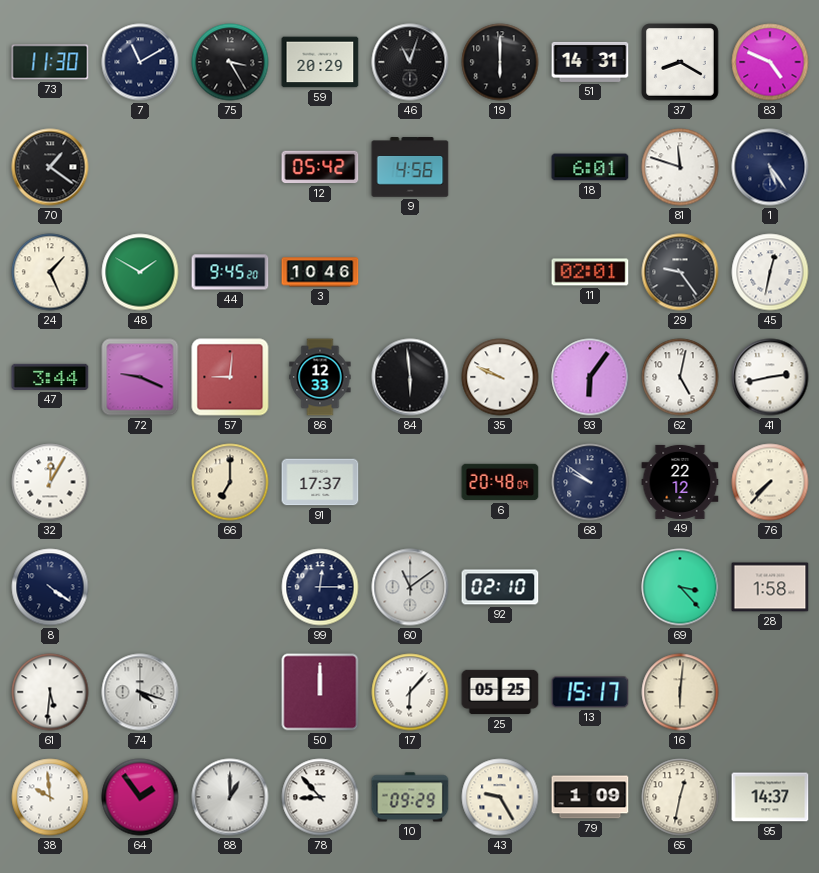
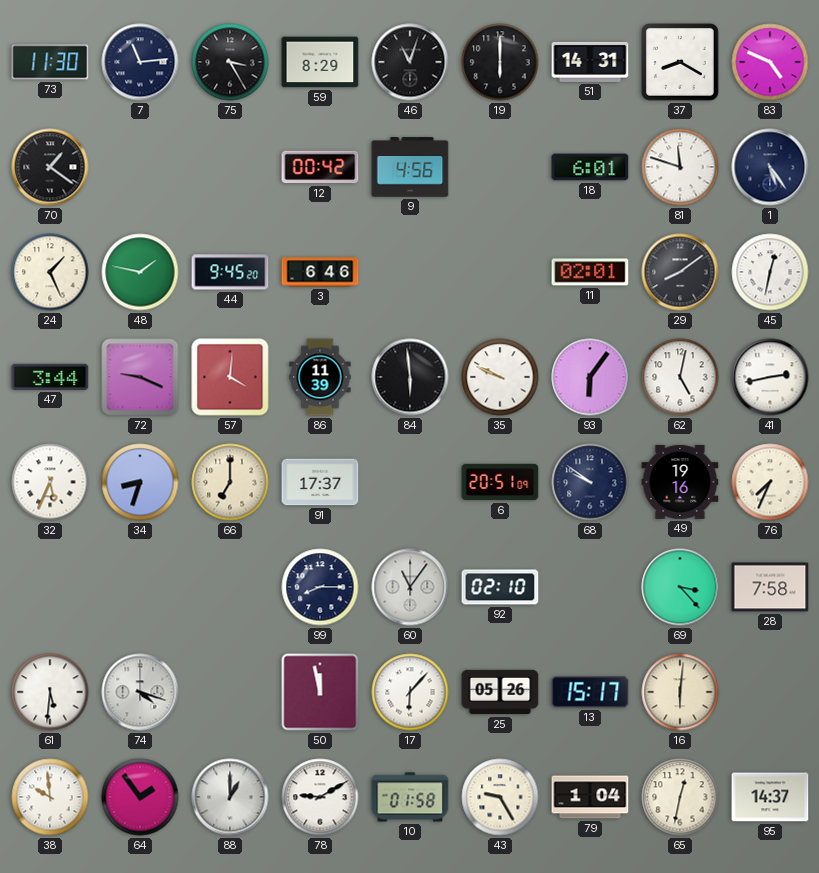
7: 11:10 -> 11:14 (140, 62)
59: 20:29 -> 8:29 (320, 62)
12: 05:42 -> 00:42 (320, 167)
48: 1:50 -> 1:47 (140, 272)
3: 10:46 -> 6:46 (320, 272)
29: 9:24 -> 8:09 (680, 272)
57: 9:01 -> 4:01 (230, 377)
86: 12:33 -> 11:39 (320, 377)
32: 12:05 -> 5:34 (50, 482)
34: none -> 8:33 (140, 482)
6: 20:48 -> 20:51 (500, 482)
49: 22:12 -> 19:16 (680, 482)
76: 7:37 -> 7:34 (770, 482)
8: 4:21 -> none (50, 587)
99: 12:15 -> 8:15 (320, 587)
60: 11:09 -> 11:06 (410, 587)
28: 1:58 -> 7:58 (770, 587)
50: 12:00 -> 11:58 (320, 692)
25: 05:25 -> 05:26 (500, 692)
78: 8:53 -> 9:10 (320, 797)
10: 09:29 -> 01:58 (410, 797)
79: 1:09 -> 1:04 (590, 797)
